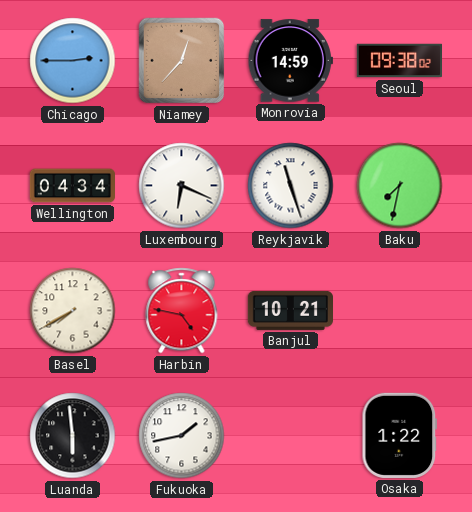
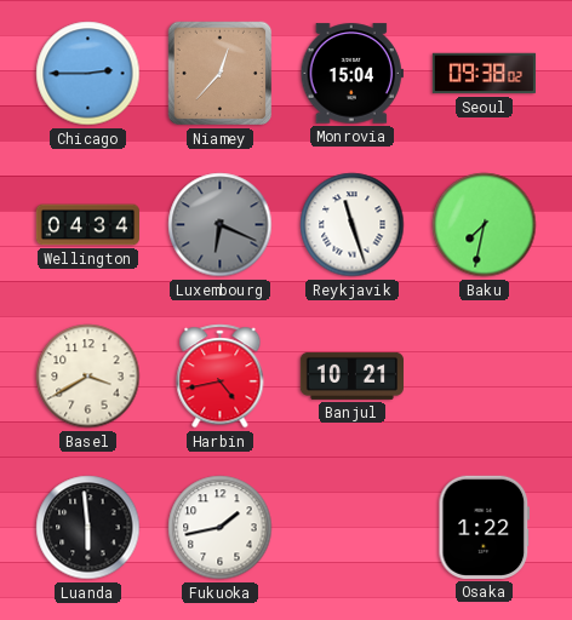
Monrovia: 14:59 -> 15:04 (351, 74)
Luxembourg dial: white -> grey (221, 225)
Basel: 7:40 -> 3:40 (88, 377)
Harbin: 4:47 -> 4:43 (221, 377)
